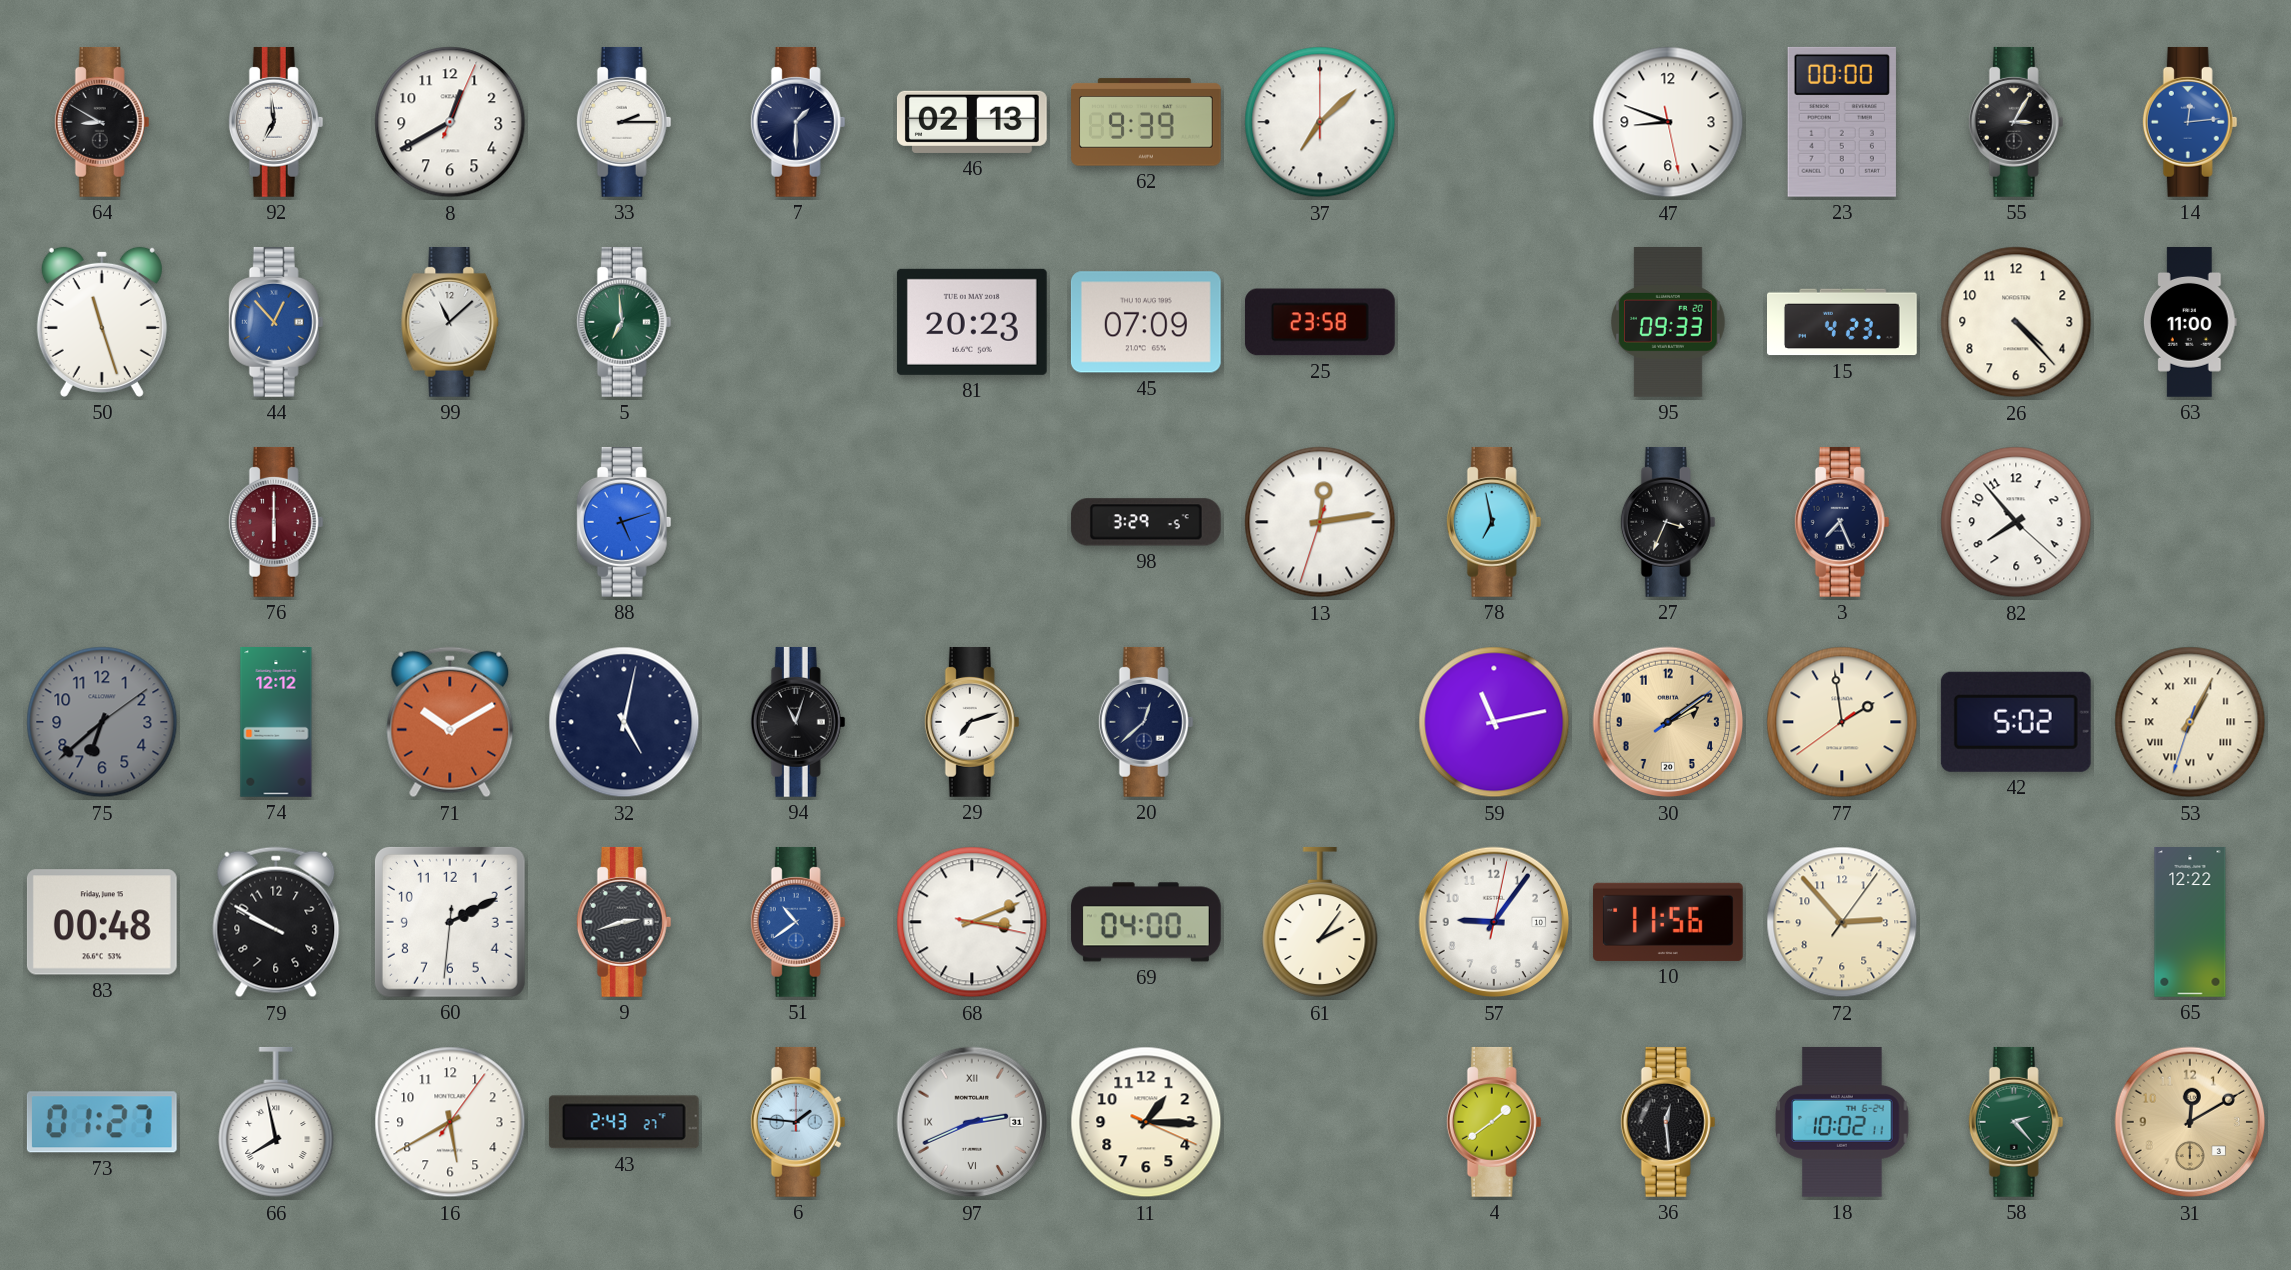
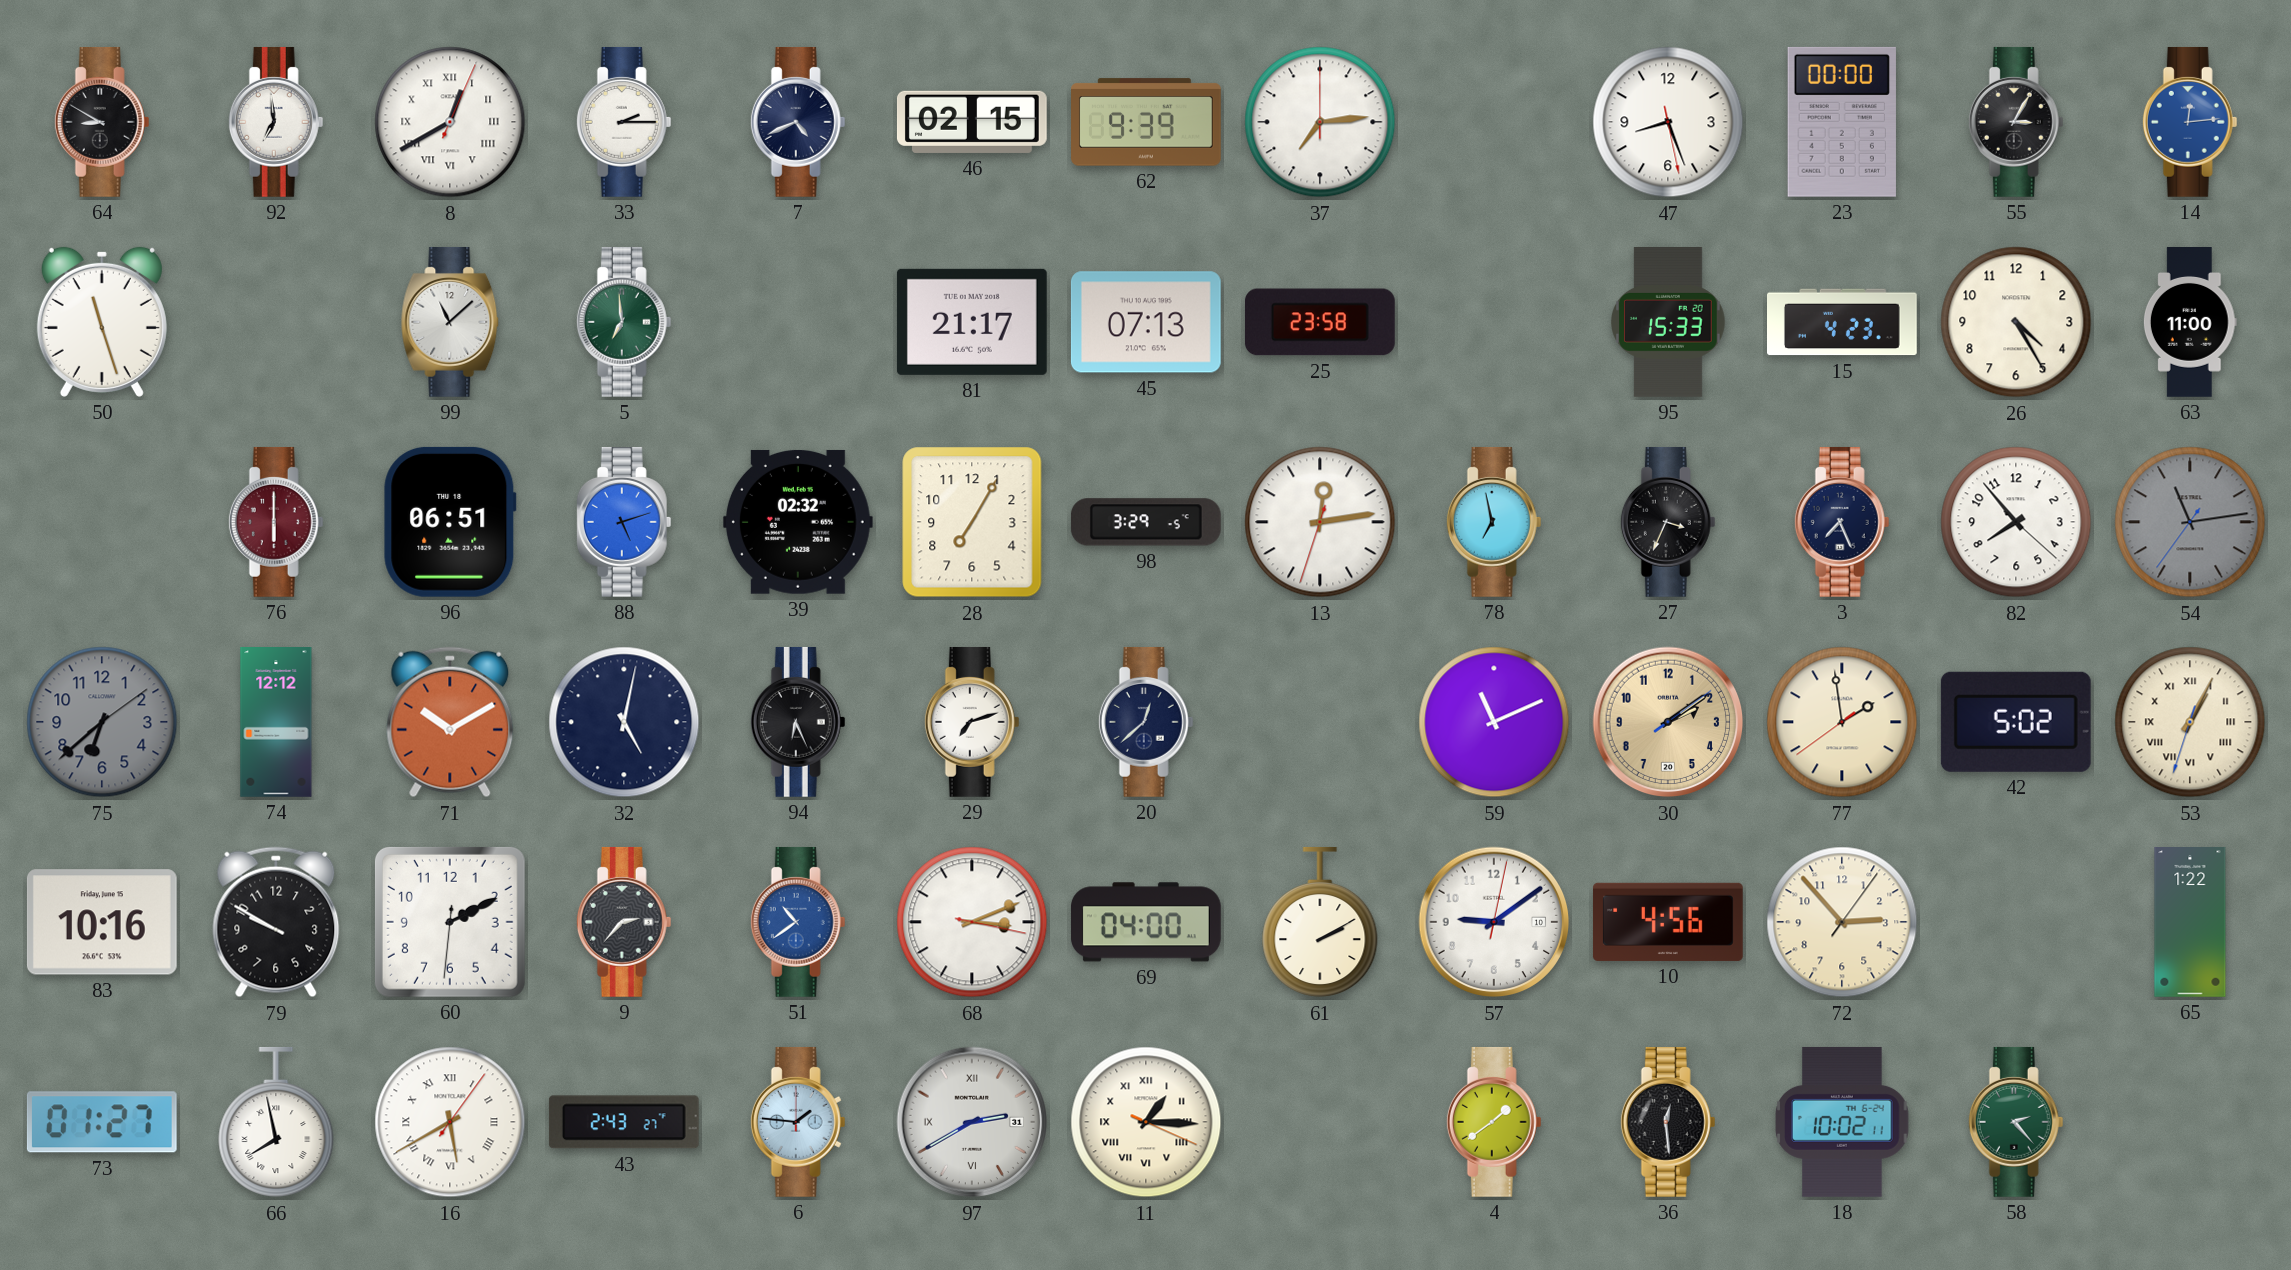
8 numerals: Arabic -> Roman (450, 122)
7: 1:30 -> 4:41 (798, 122)
46: 02:13 -> 02:15 (972, 122)
37: 7:08 -> 7:14 (1320, 122)
47: 8:48 -> 8:26 (1668, 122)
44: 12:53 -> none (276, 322)
81: 20:23 -> 21:17 (972, 322)
45: 07:09 -> 07:13 (1146, 322)
95: 09:33 -> 15:33 (1668, 323)
26: 4:23 -> 4:25 (2016, 322)
96: none -> 06:51 (450, 522)
39: none -> 02:32 (798, 522)
28: none -> 7:05 (972, 522)
54: none -> 11:13 (2190, 522)
94: 11:03 -> 6:26 (798, 722)
59: 11:13 -> 11:11 (1494, 722)
83: 00:48 -> 10:16 (102, 922)
9: 2:42 -> 2:37 (624, 922)
61: 2:06 -> 2:10 (1320, 922)
57: 9:06 -> 9:09 (1494, 922)
10: 11:56 -> 4:56 (1668, 922)
65: 12:22 -> 1:22 (2190, 923)
16 numerals: Arabic -> Roman (450, 1122)
97: 2:41 -> 2:40 (972, 1122)
11 numerals: Arabic -> Roman (1146, 1122)
31: 12:10 -> none (2190, 1122)
